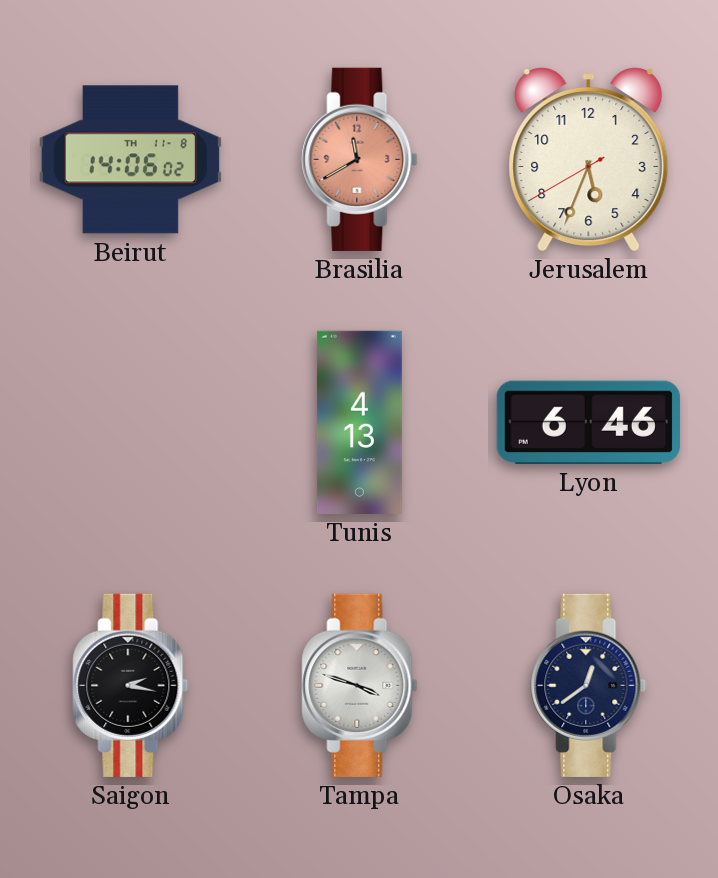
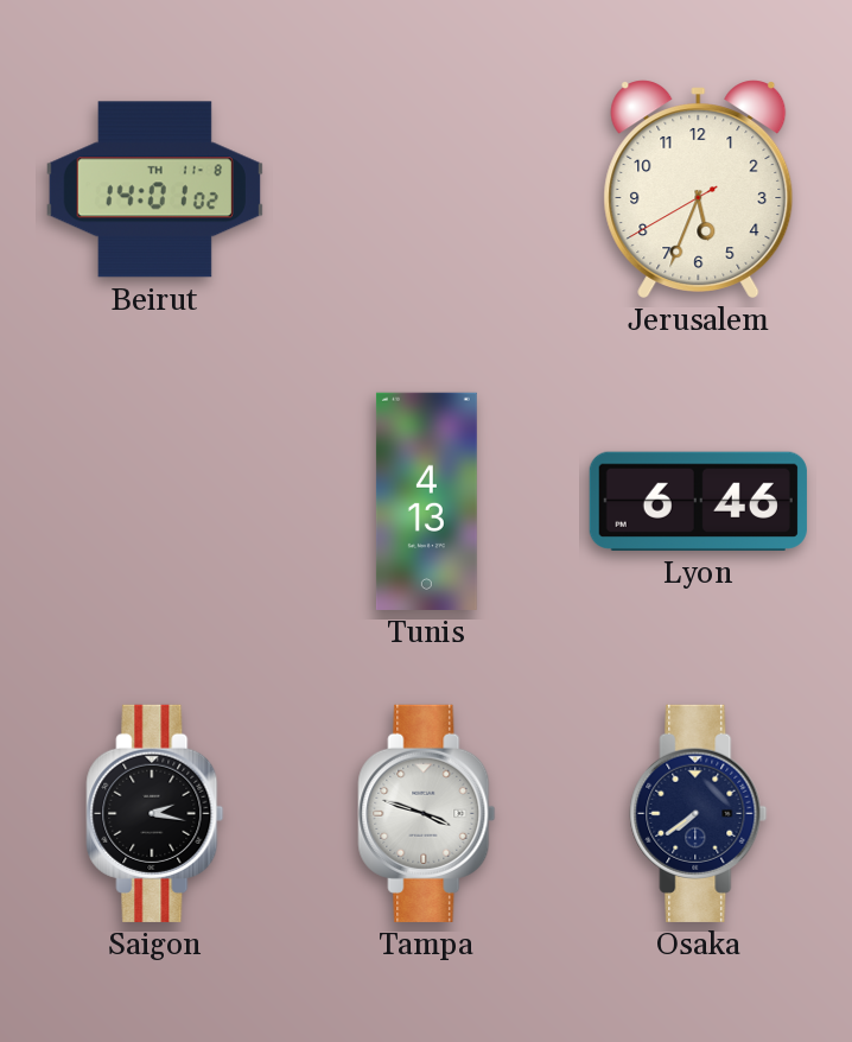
Beirut: 14:06 -> 14:01 (154, 190)
Brasilia: 11:40 -> none (360, 159)
Osaka: 12:39 -> 7:39 (699, 813)
